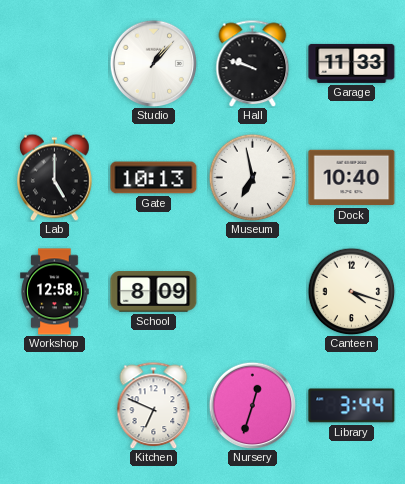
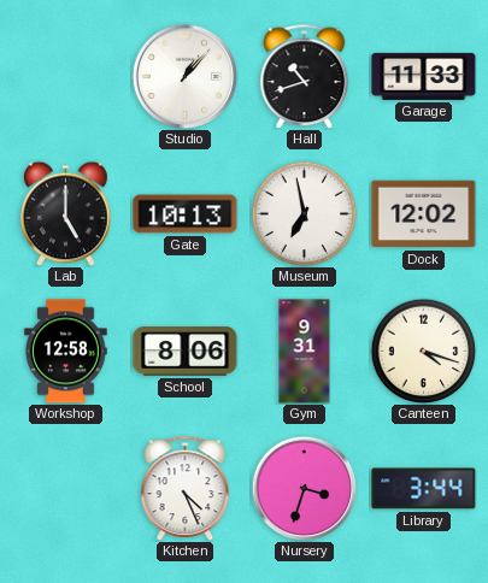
Hall: 9:48 -> 10:42 (305, 76)
Dock: 10:40 -> 12:02 (424, 214)
School: 8:09 -> 8:06 (186, 352)
Gym: none -> 9:31 (305, 352)
Kitchen: 6:49 -> 4:26 (186, 488)
Nursery: 12:33 -> 3:33 (304, 488)
